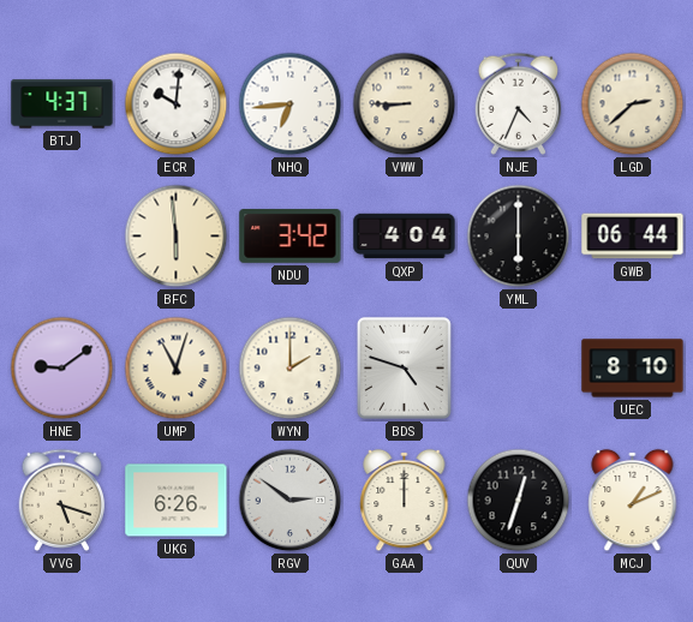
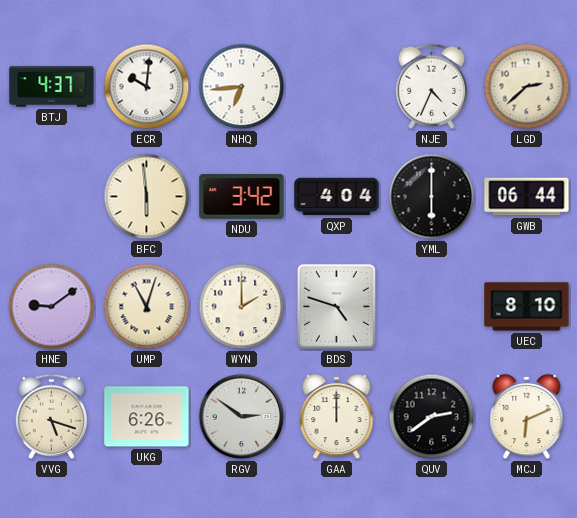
VWW: 8:45 -> none (405, 104)
QUV: 12:33 -> 2:39 (432, 417)
MCJ: 1:11 -> 6:11 (527, 417)
